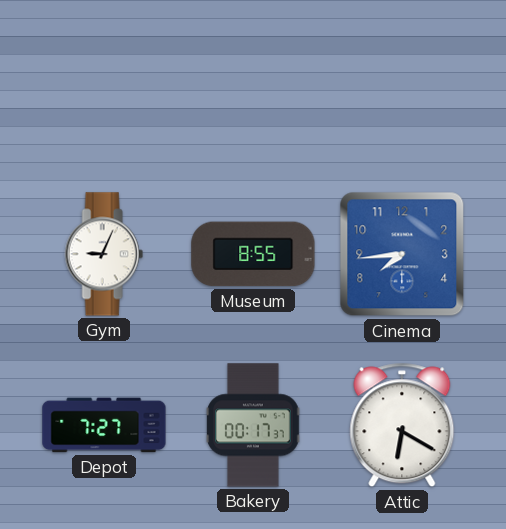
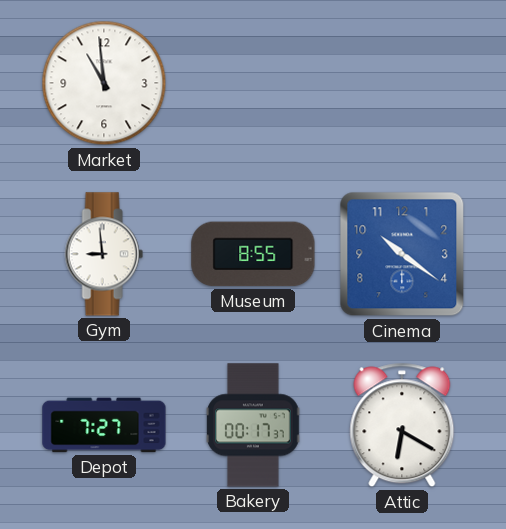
Market: none -> 10:59 (104, 83)
Gym: 9:04 -> 8:59 (104, 254)
Cinema: 7:44 -> 10:21 (402, 254)
